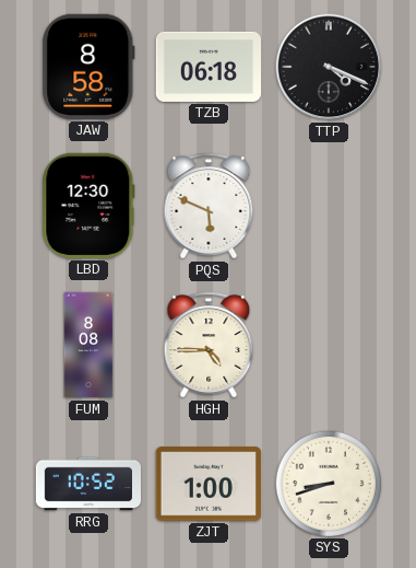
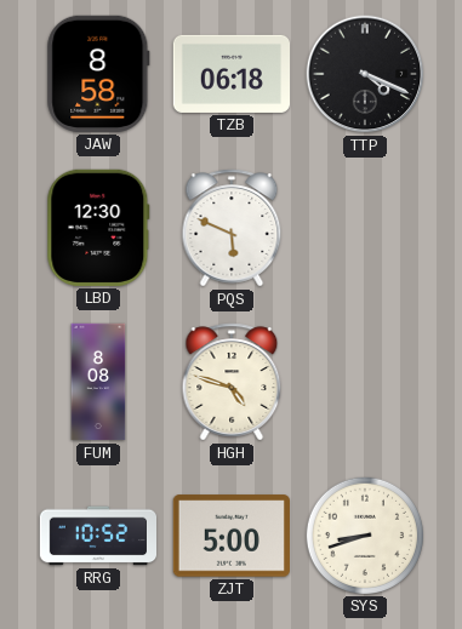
HGH: 4:45 -> 4:48 (232, 382)
ZJT: 1:00 -> 5:00 (232, 536)
